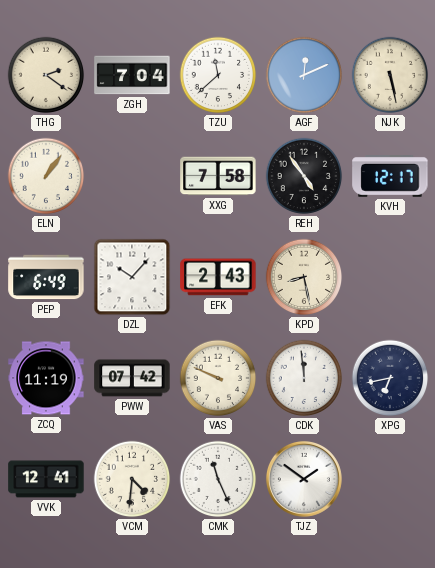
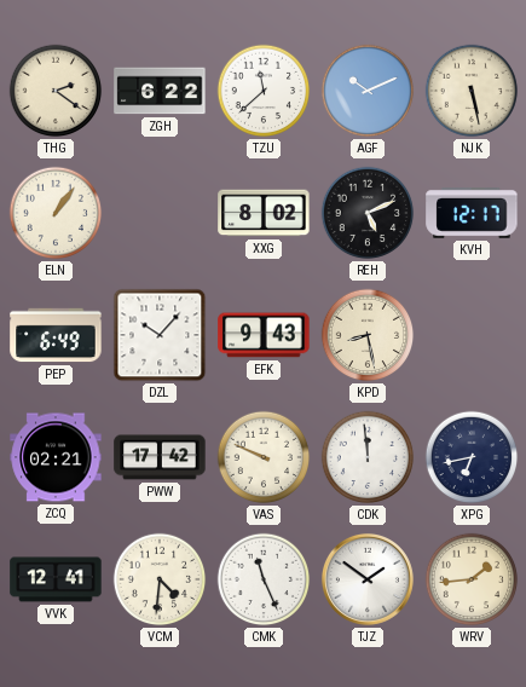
ZGH: 7:04 -> 6:22 (160, 91)
AGF: 12:11 -> 10:11 (368, 91)
XXG: 7:58 -> 8:02 (264, 213)
REH: 4:54 -> 5:11 (368, 213)
EFK: 2:43 -> 9:43 (264, 335)
ZCQ: 11:19 -> 02:21 (56, 457)
PWW: 07:42 -> 17:42 (160, 457)
WRV: none -> 1:44 (472, 579)
